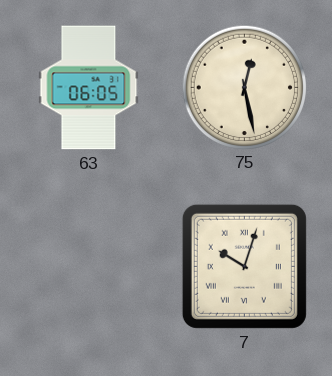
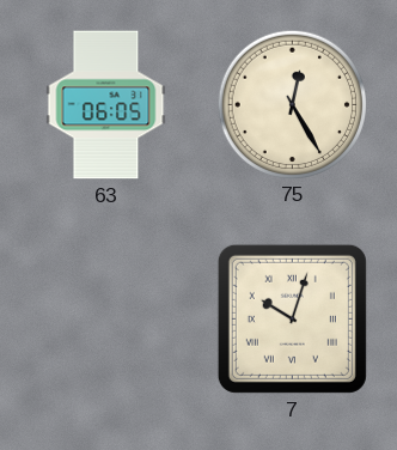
75: 12:28 -> 12:25 (292, 104)
